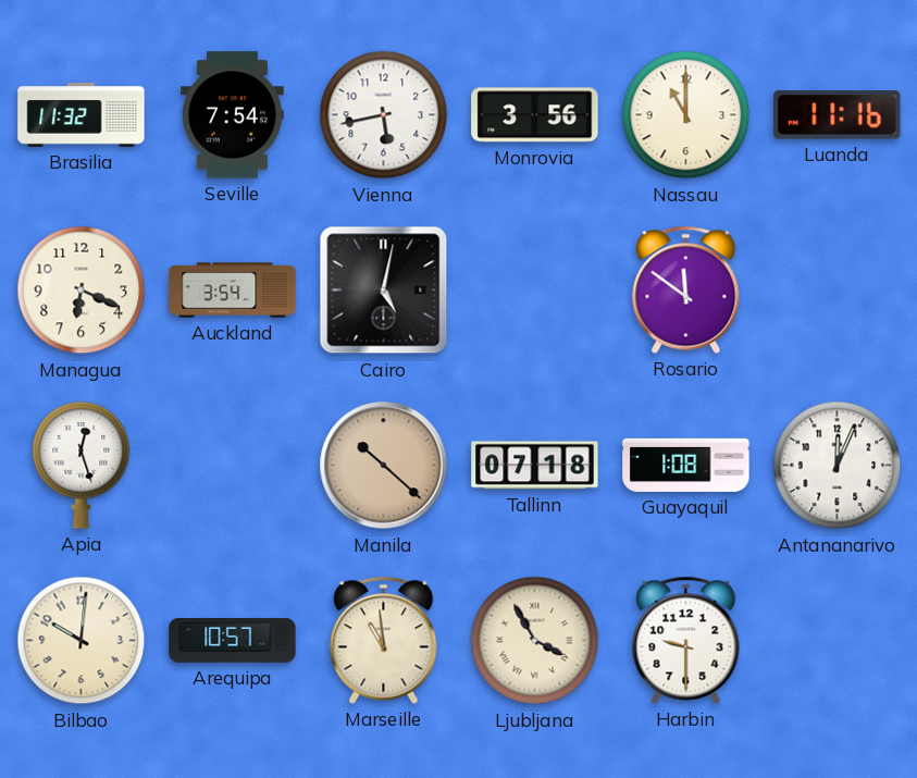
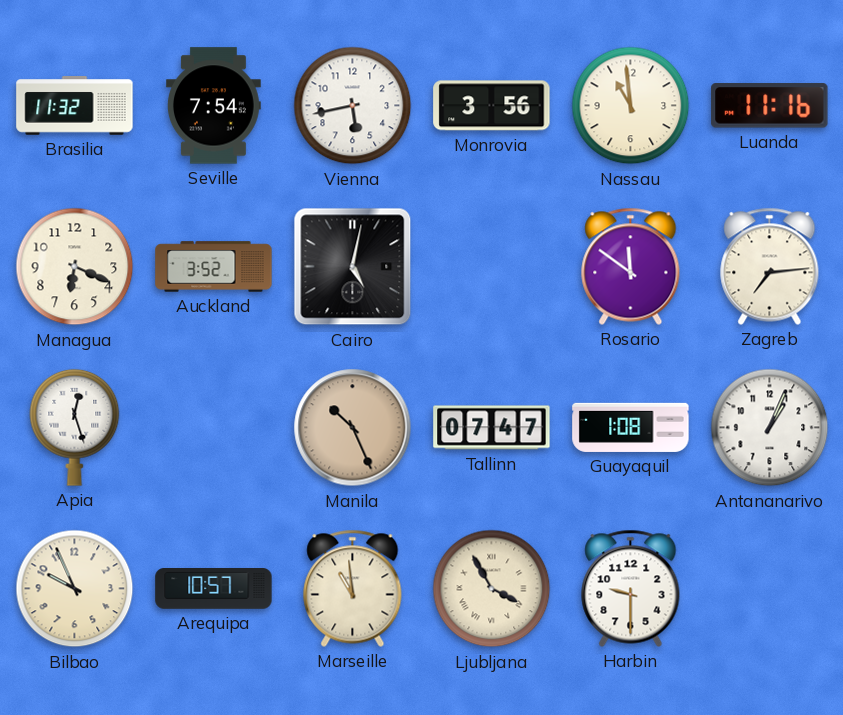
Nassau: 11:00 -> 10:59 (631, 106)
Auckland: 3:54 -> 3:52 (214, 267)
Zagreb: none -> 7:14 (770, 266)
Manila: 10:22 -> 10:26 (353, 428)
Tallinn: 07:18 -> 07:47 (492, 428)
Antananarivo: 12:04 -> 1:04 (770, 428)
Bilbao: 10:01 -> 9:56 (75, 589)
